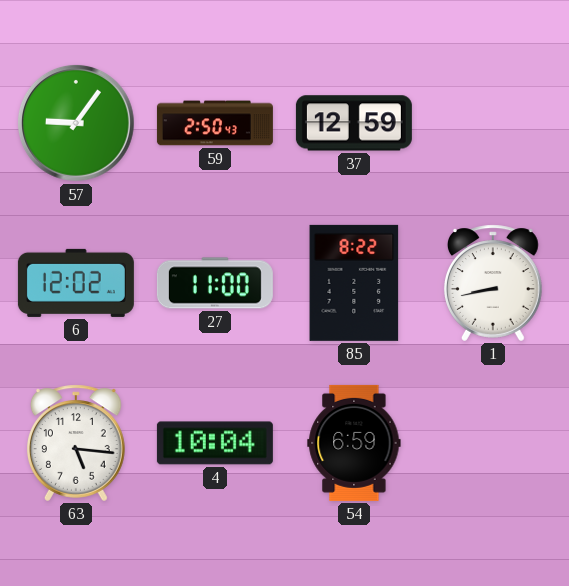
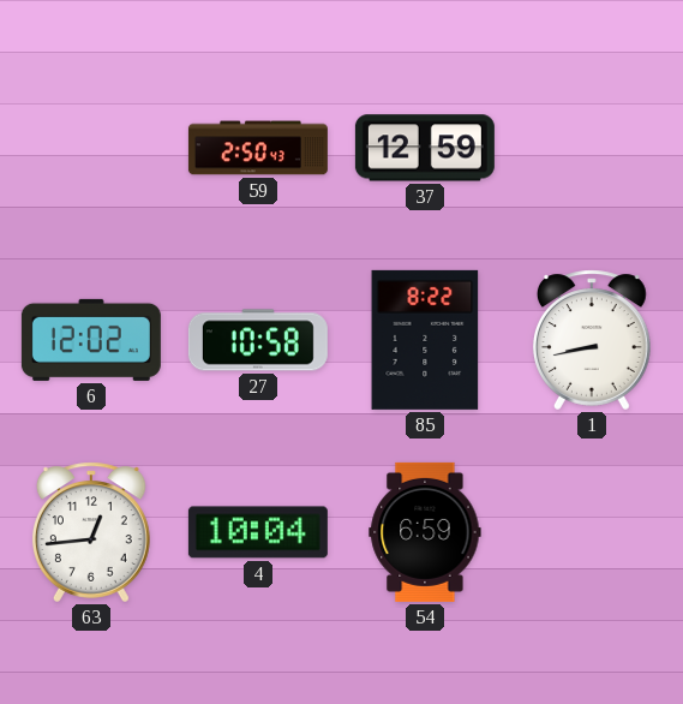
57: 9:06 -> none (77, 124)
27: 11:00 -> 10:58 (258, 340)
63: 5:16 -> 12:44 (91, 532)
